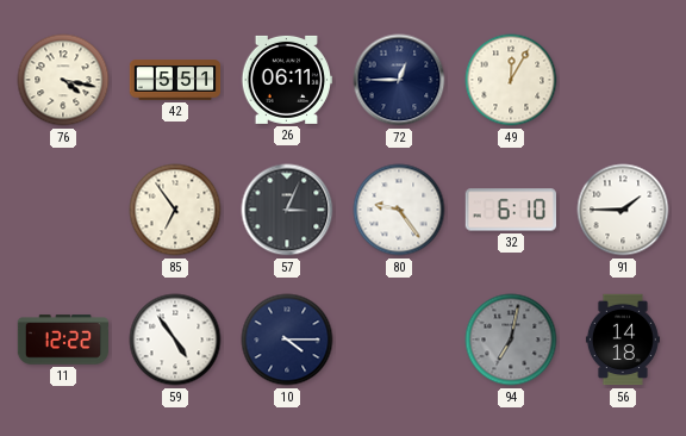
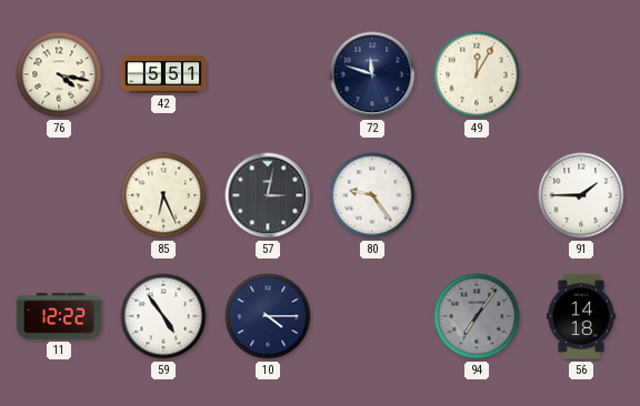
26: 06:11 -> none (286, 80)
72: 12:45 -> 11:48 (372, 74)
85: 6:54 -> 6:26 (163, 195)
57: 3:04 -> 3:02 (268, 195)
32: 6:10 -> none (510, 210)
94: 7:02 -> 7:06 (477, 316)
